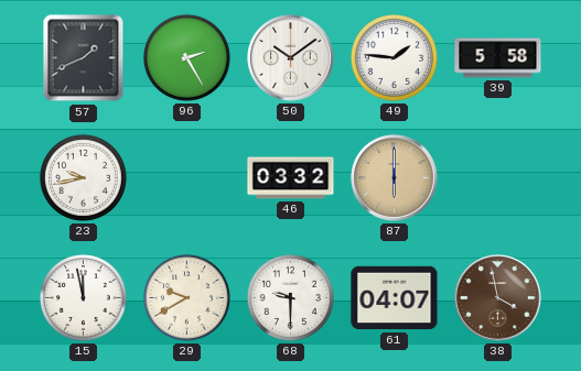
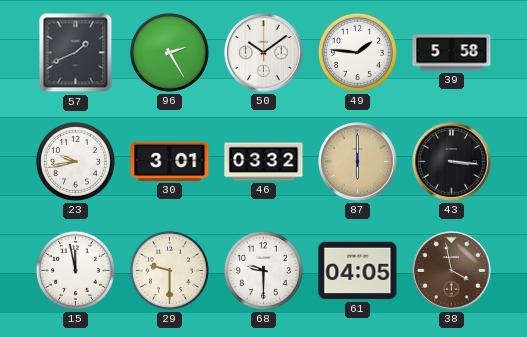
30: none -> 3:01 (170, 161)
43: none -> 3:16 (452, 162)
29: 9:40 -> 9:30 (169, 270)
61: 04:07 -> 04:05 (358, 271)
